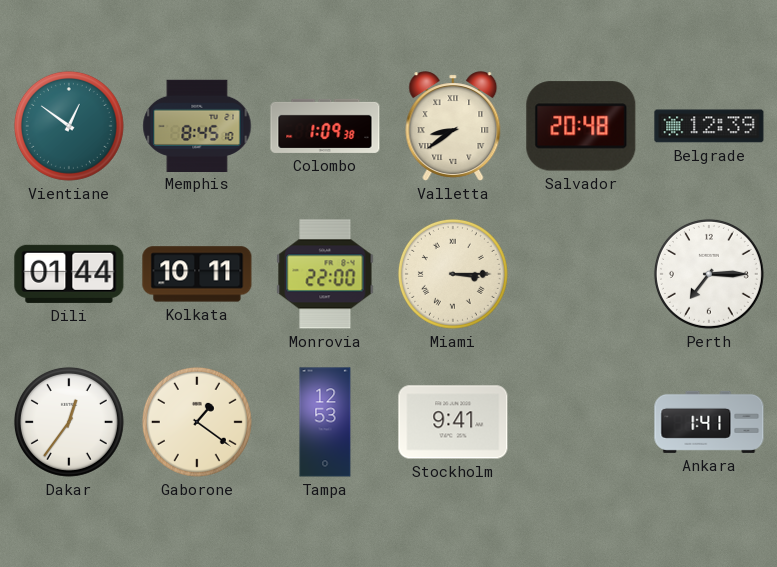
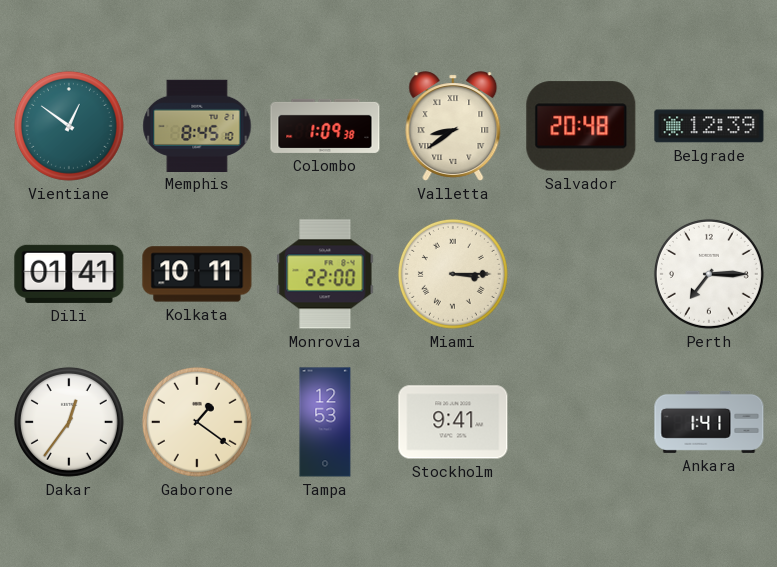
Dili: 01:44 -> 01:41 (69, 274)
